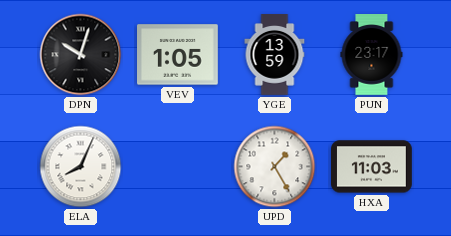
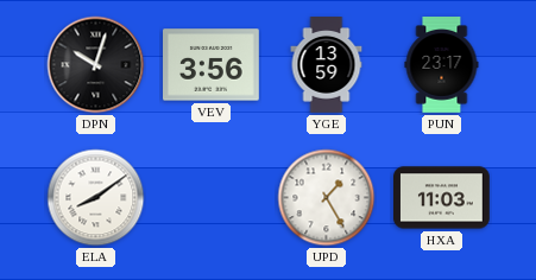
VEV: 1:05 -> 3:56 (212, 65)
ELA: 8:04 -> 8:09 (96, 198)
